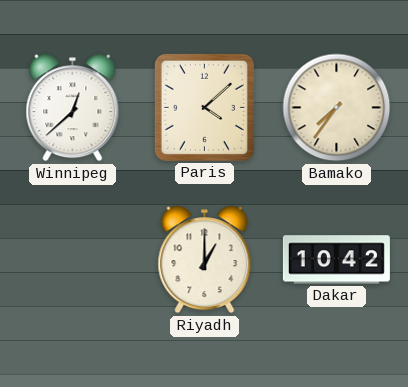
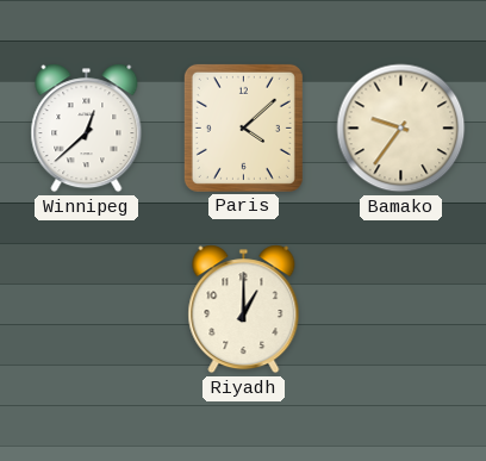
Bamako: 7:36 -> 9:36 (401, 129)
Dakar: 10:42 -> none (336, 260)
